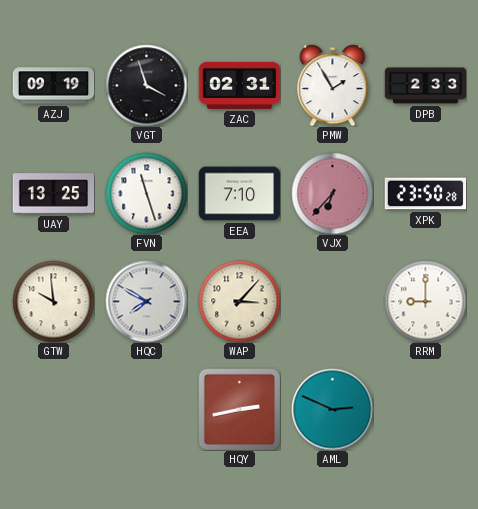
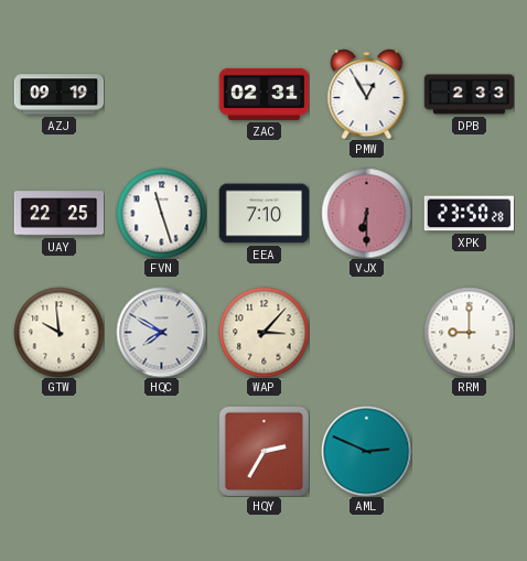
VGT: 3:57 -> none (146, 85)
PMW: 1:55 -> 12:55 (367, 94)
UAY: 13:25 -> 22:25 (58, 214)
VJX: 6:37 -> 6:30 (366, 213)
HQY: 2:43 -> 2:35 (263, 451)
